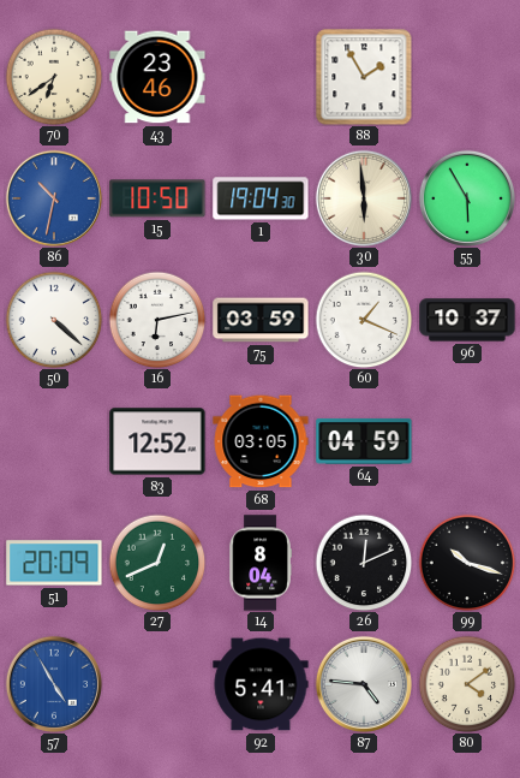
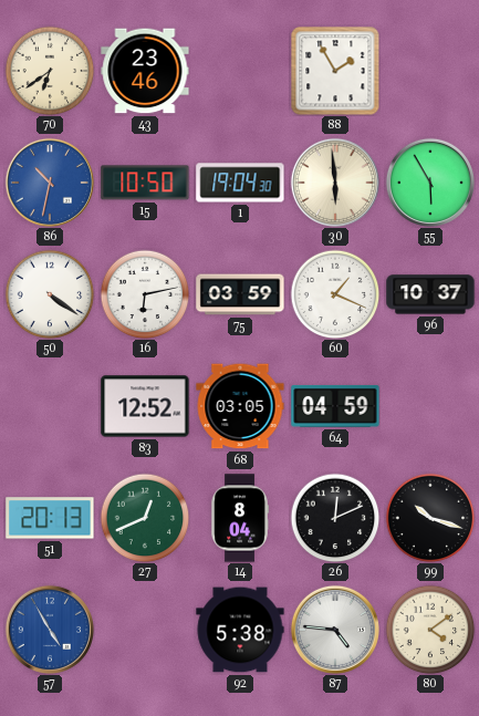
50: 4:22 -> 4:21 (50, 294)
51: 20:09 -> 20:13 (50, 518)
92: 5:41 -> 5:38 (240, 630)
